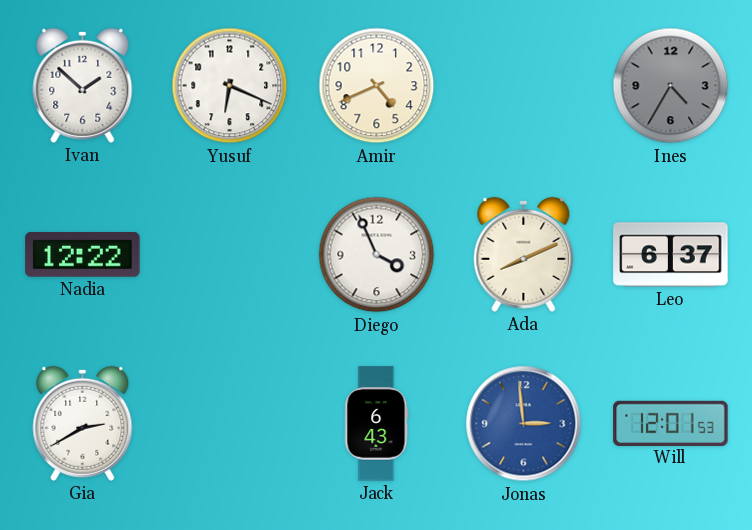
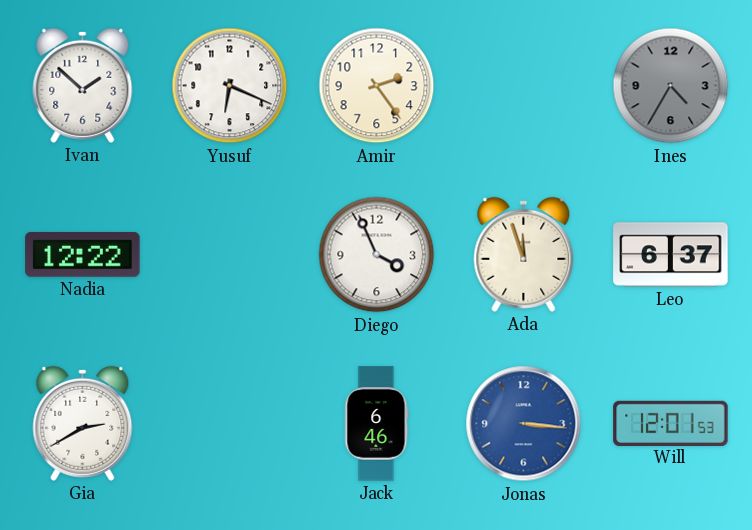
Amir: 4:41 -> 2:24 (377, 86)
Ada: 8:11 -> 11:57 (524, 254)
Jack: 6:43 -> 6:46 (377, 424)
Jonas: 2:59 -> 3:16 (524, 424)
